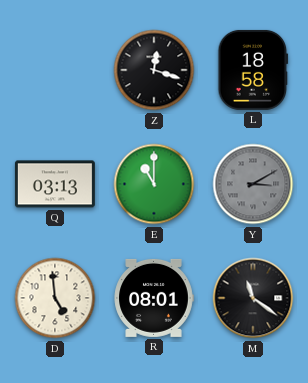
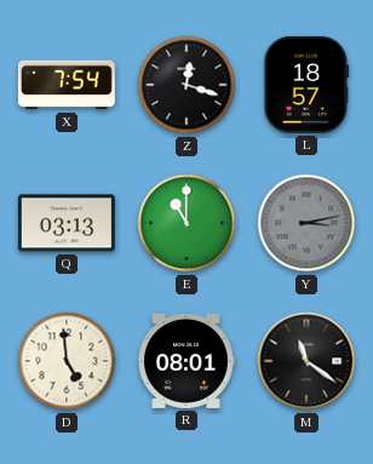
X: none -> 7:54 (67, 85)
L: 18:58 -> 18:57 (306, 85)
Y: 3:10 -> 3:13 (306, 223)
